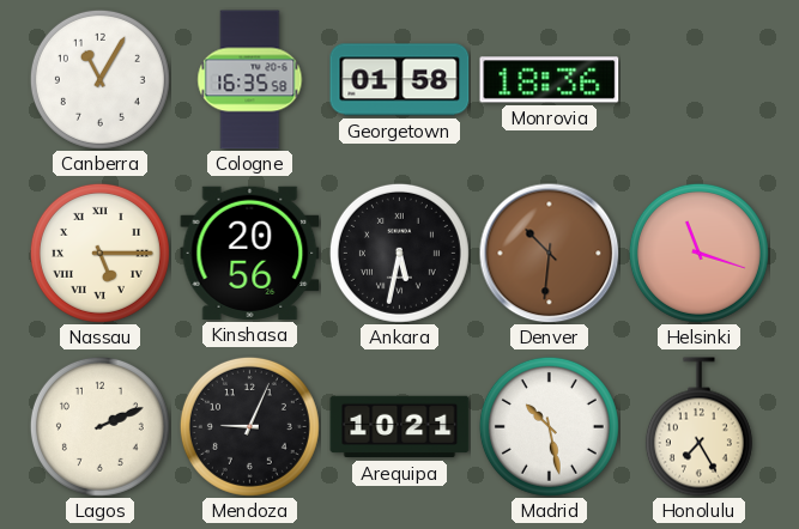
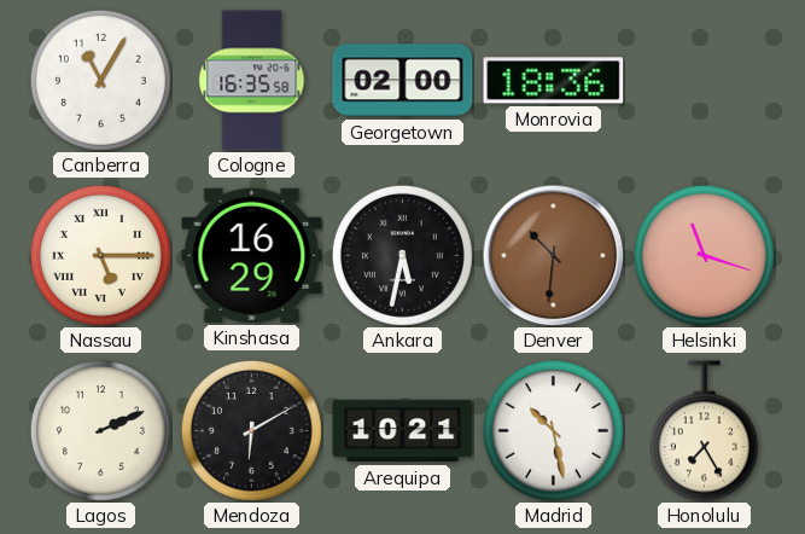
Georgetown: 01:58 -> 02:00 (403, 81)
Kinshasa: 20:56 -> 16:29 (252, 255)
Mendoza: 9:04 -> 6:10 (251, 430)
